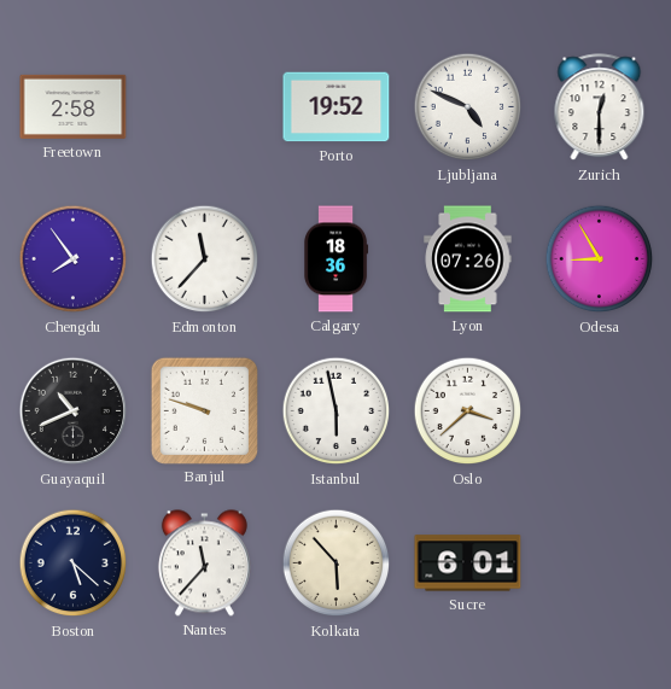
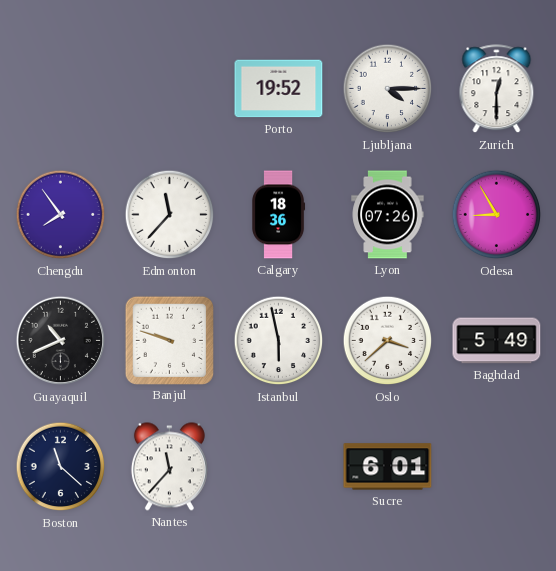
Freetown: 2:58 -> none (74, 106)
Ljubljana: 4:49 -> 4:15 (388, 89)
Baghdad: none -> 5:49 (497, 341)
Boston: 5:22 -> 11:22 (61, 467)
Kolkata: 5:53 -> none (337, 564)
